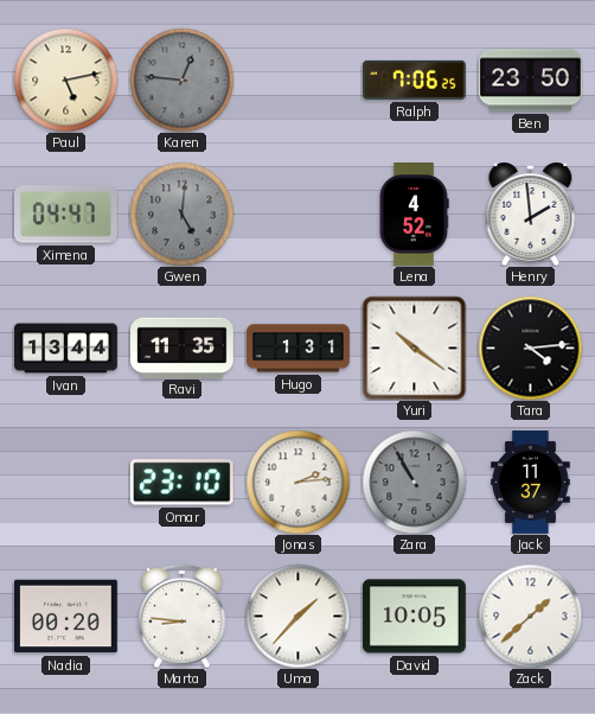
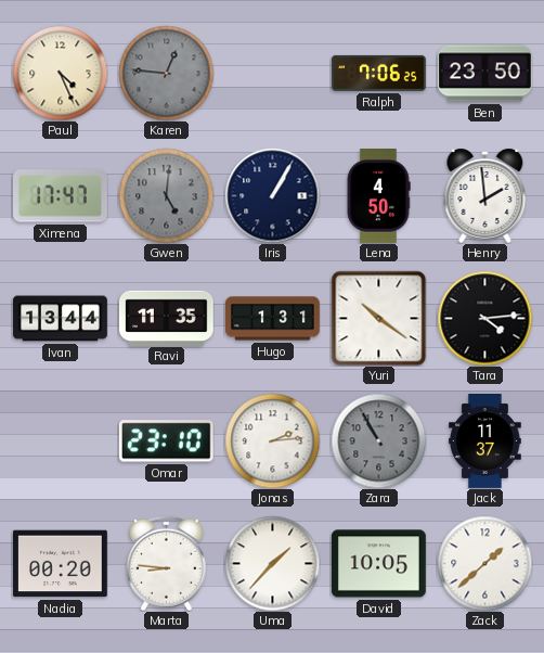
Paul: 5:13 -> 4:26 (60, 73)
Ximena: 04:47 -> 17:47 (61, 196)
Iris: none -> 1:05 (272, 195)
Lena: 4:52 -> 4:50 (378, 196)
